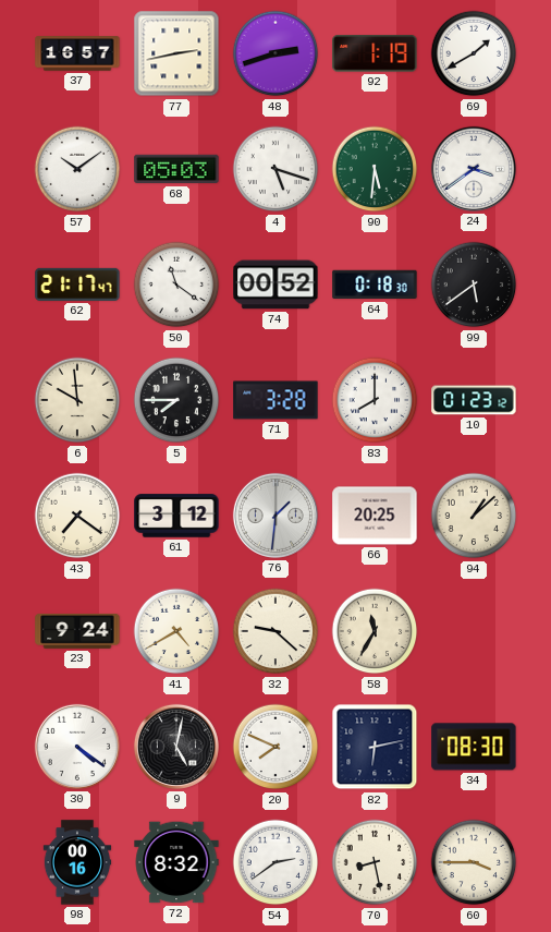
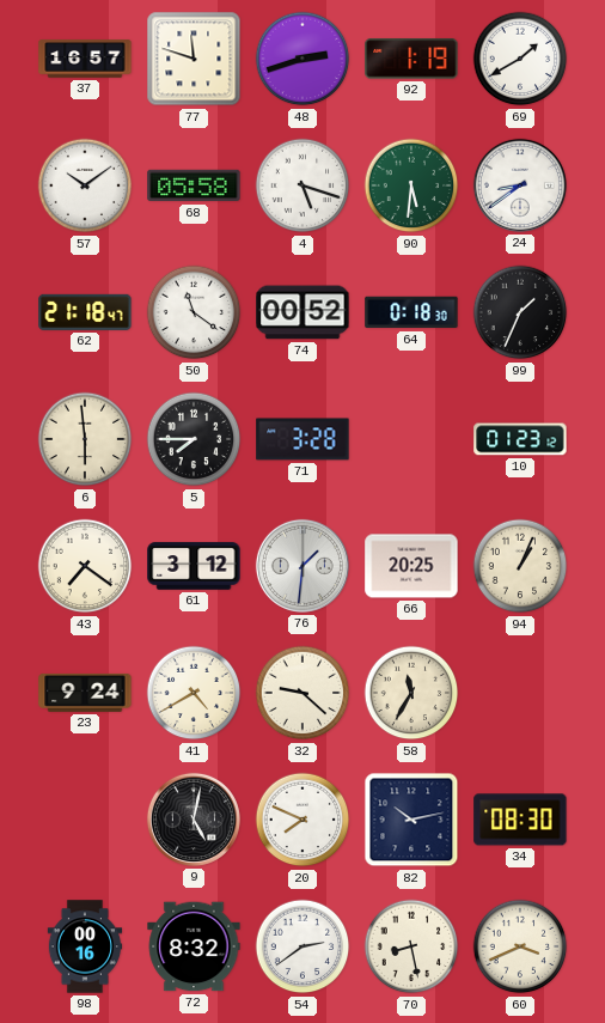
77: 2:43 -> 11:48 (194, 59)
68: 05:03 -> 05:58 (194, 185)
24: 3:39 -> 8:39 (520, 185)
62: 21:17 -> 21:18 (85, 312)
99: 5:39 -> 1:34 (520, 312)
6: 9:59 -> 5:59 (85, 439)
83: 8:00 -> none (375, 400)
94: 1:08 -> 1:04 (520, 566)
30: 4:21 -> none (77, 747)
82: 6:13 -> 10:13 (411, 820)
60: 3:45 -> 3:41 (520, 946)
